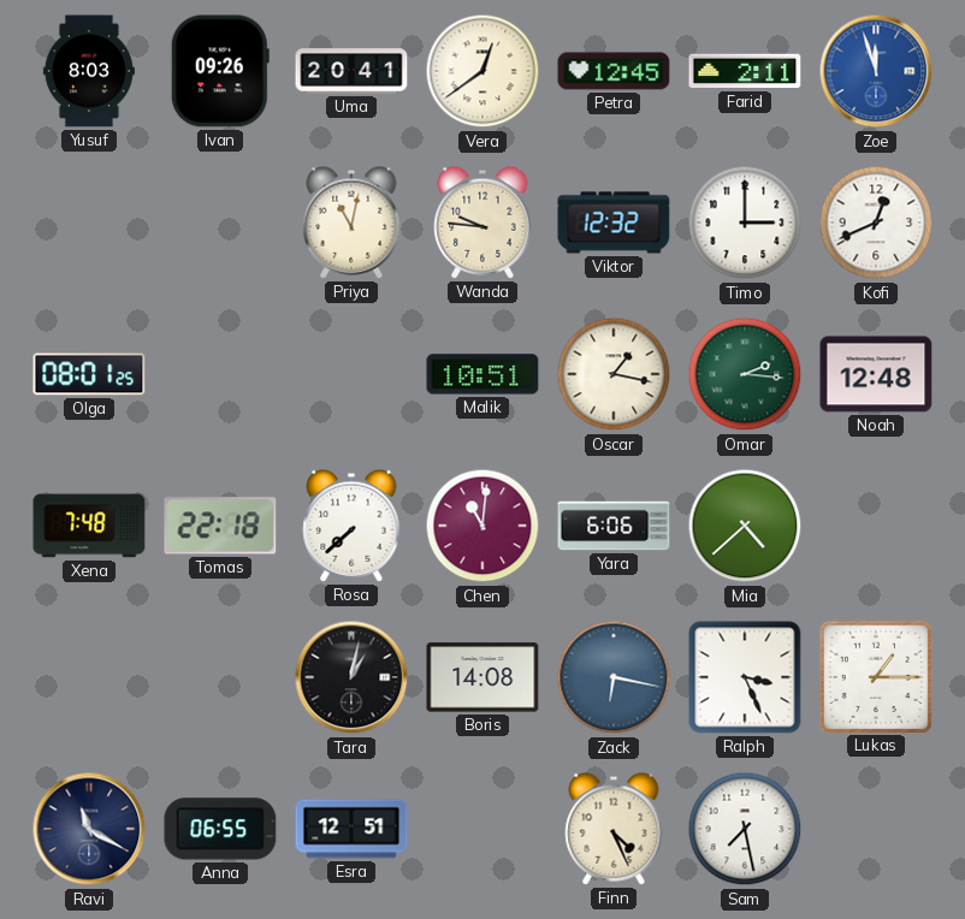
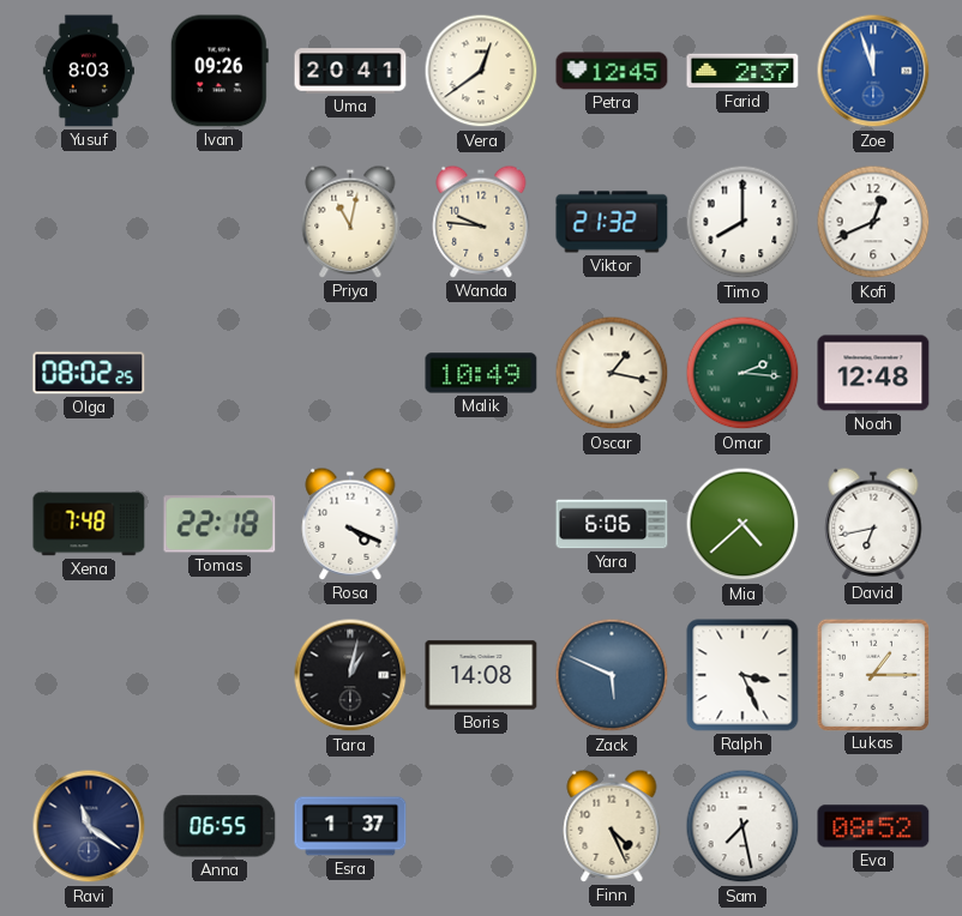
Farid: 2:11 -> 2:37 (742, 71)
Viktor: 12:32 -> 21:32 (612, 222)
Timo: 3:00 -> 8:00 (742, 222)
Olga: 08:01 -> 08:02 (89, 373)
Malik: 10:51 -> 10:49 (481, 373)
Rosa: 7:38 -> 4:19 (350, 524)
Chen: 11:01 -> none (482, 526)
David: none -> 6:43 (873, 524)
Zack: 6:17 -> 5:49 (612, 675)
Ravi: 11:20 -> 11:21 (89, 826)
Esra: 12:51 -> 1:37 (350, 826)
Eva: none -> 08:52 (873, 826)
